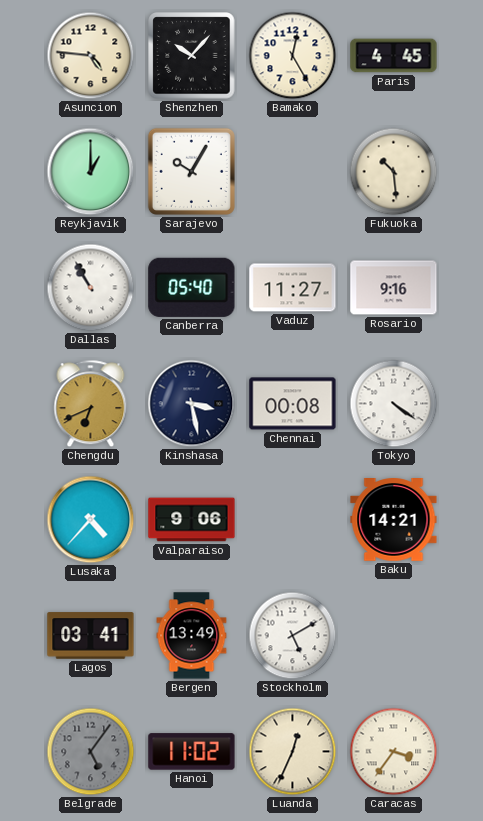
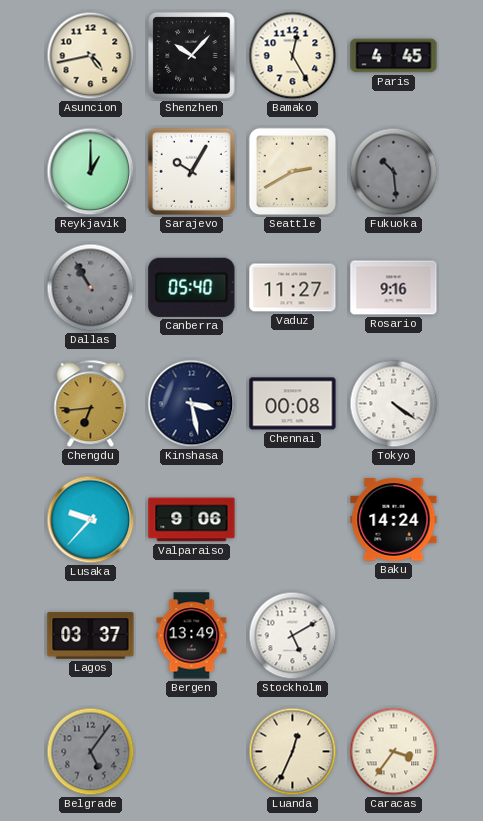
Asuncion: 4:46 -> 4:43 (91, 56)
Seattle: none -> 2:40 (293, 172)
Fukuoka dial: cream -> grey (394, 172)
Dallas dial: white -> grey (91, 288)
Chengdu: 6:41 -> 6:44 (91, 404)
Lusaka: 4:37 -> 9:37 (91, 520)
Baku: 14:21 -> 14:24 (394, 520)
Lagos: 03:41 -> 03:37 (91, 636)
Hanoi: 11:02 -> none (192, 752)
